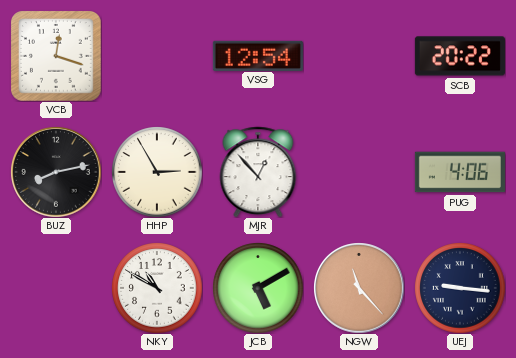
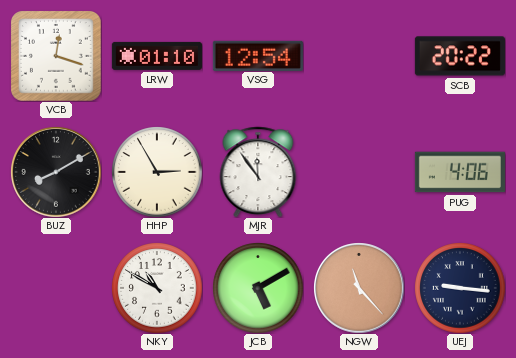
LRW: none -> 01:10 (157, 56)
BUZ: 8:13 -> 8:10 (56, 172)
MJR: 12:53 -> 11:54 (258, 172)
